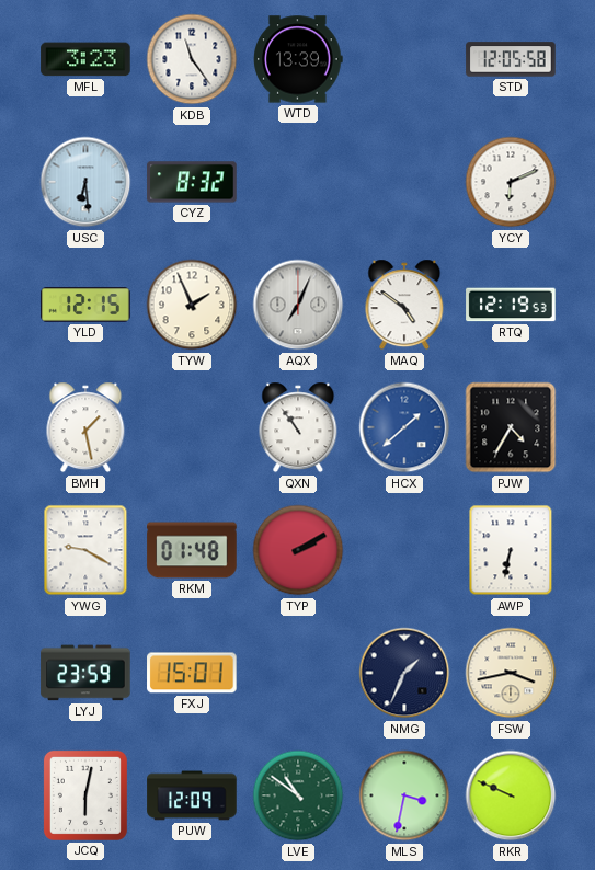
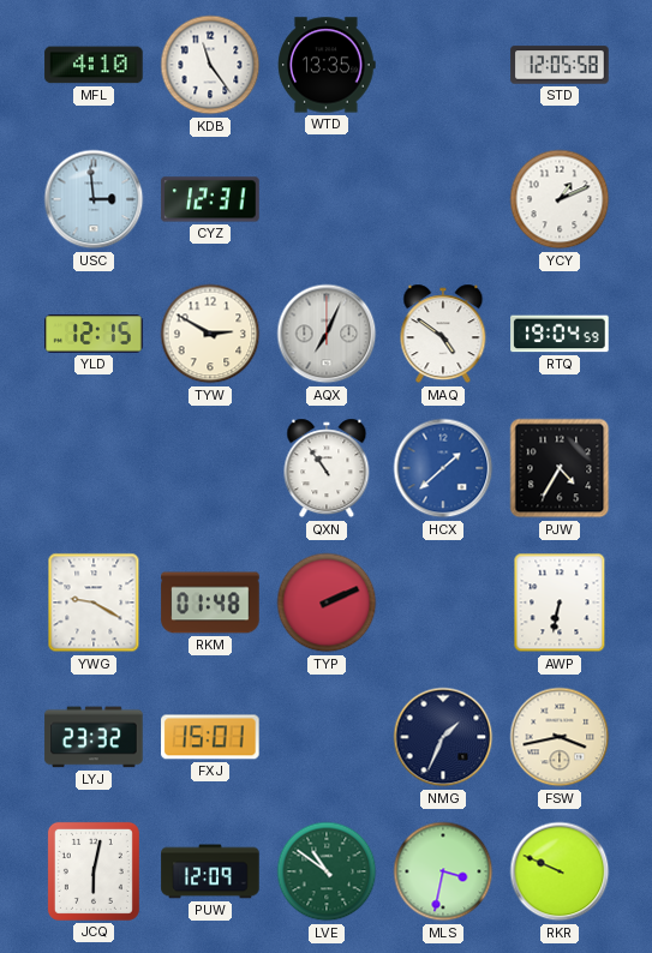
MFL: 3:23 -> 4:10 (94, 65)
WTD: 13:39 -> 13:35 (327, 65)
USC: 6:29 -> 2:59 (94, 199)
CYZ: 8:32 -> 12:31 (210, 199)
YCY: 6:11 -> 1:11 (560, 199)
TYW: 1:56 -> 2:50 (210, 334)
RTQ: 12:19 -> 19:04 (560, 334)
BMH: 1:28 -> none (85, 427)
TYP: 2:10 -> 2:11 (327, 603)
LYJ: 23:59 -> 23:32 (94, 737)
